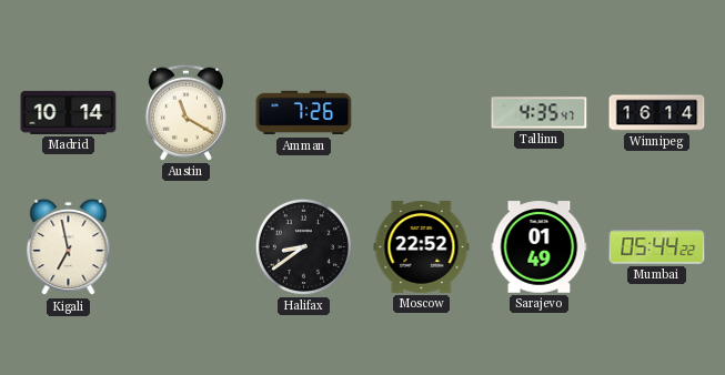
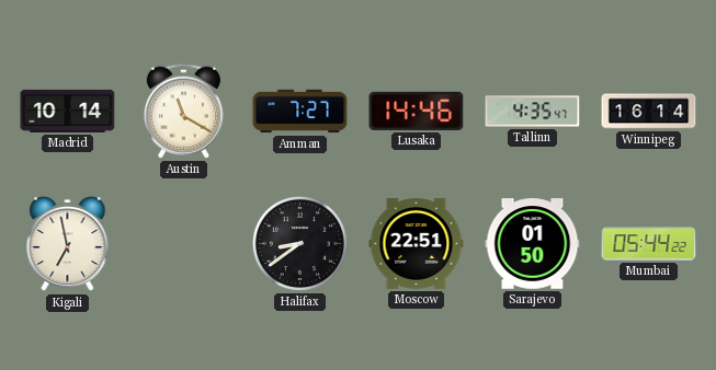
Amman: 7:26 -> 7:27 (300, 112)
Lusaka: none -> 14:46 (417, 111)
Moscow: 22:52 -> 22:51 (417, 244)
Sarajevo: 01:49 -> 01:50 (533, 244)
